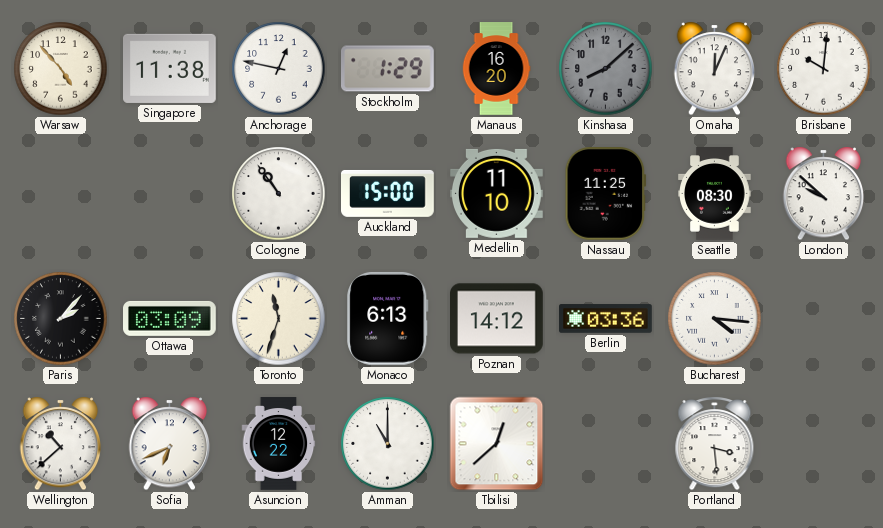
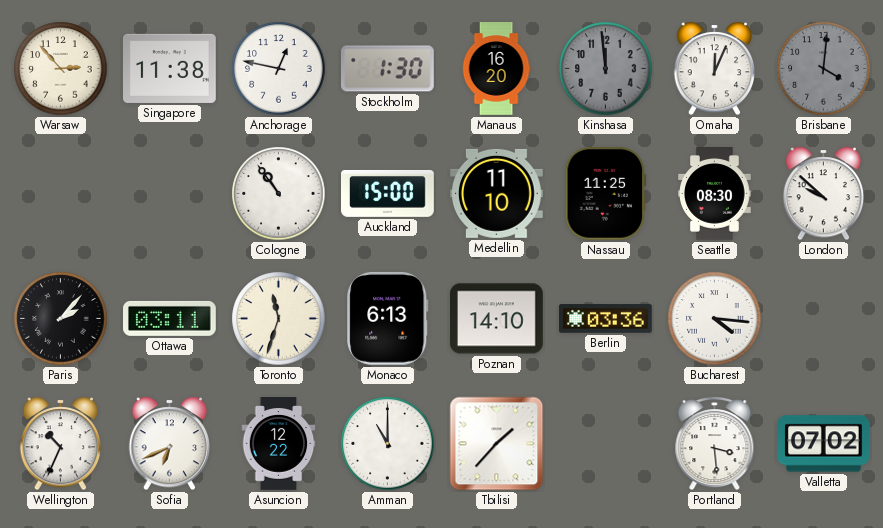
Warsaw: 4:53 -> 2:53 (61, 69)
Stockholm: 1:29 -> 1:30 (388, 69)
Kinshasa: 8:08 -> 11:59 (606, 69)
Brisbane: 10:01 -> 4:01 (824, 69)
Brisbane dial: white -> grey (824, 69)
Ottawa: 03:09 -> 03:11 (170, 318)
Poznan: 14:12 -> 14:10 (497, 319)
Wellington: 10:38 -> 10:34 (61, 444)
Tbilisi: 12:38 -> 1:37 (497, 444)
Valletta: none -> 07:02 (824, 444)
